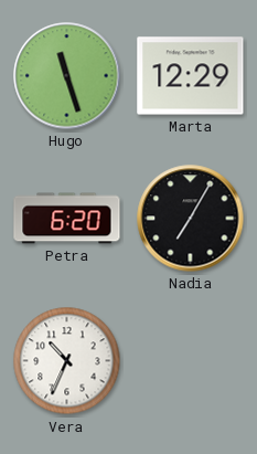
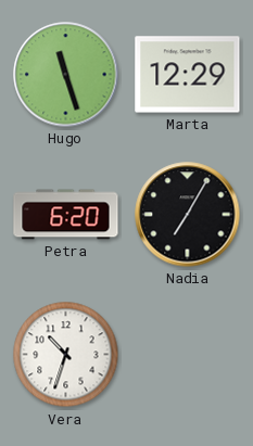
Vera: 10:34 -> 10:33 (66, 355)
